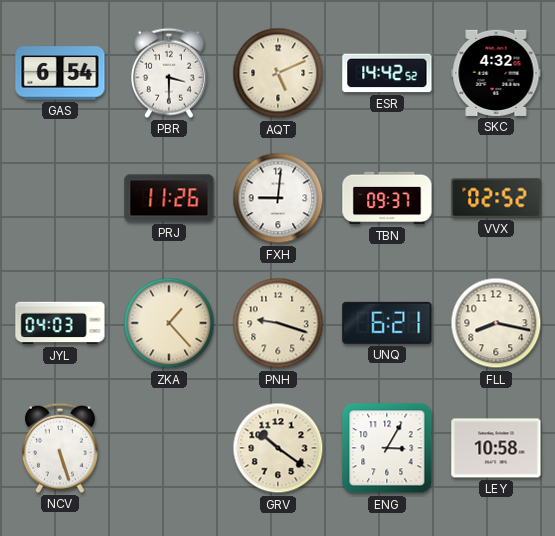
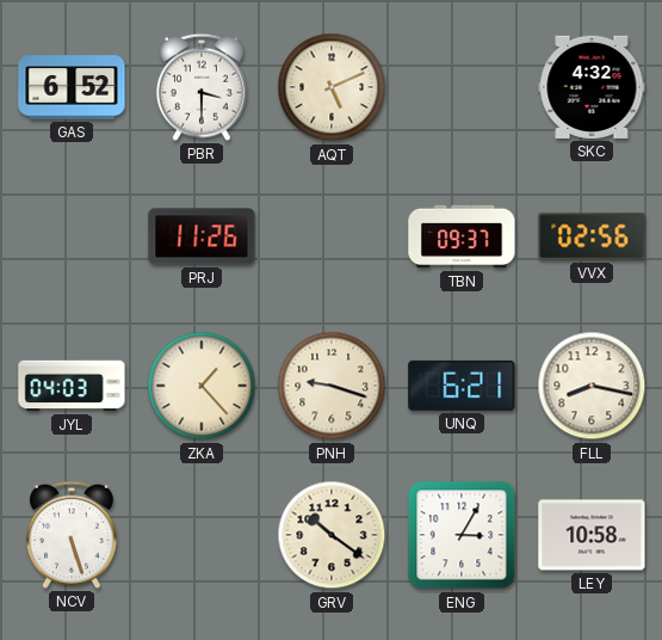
GAS: 6:54 -> 6:52 (72, 87)
ESR: 14:42 -> none (387, 73)
FXH: 9:01 -> none (278, 198)
VVX: 02:52 -> 02:56 (592, 236)
